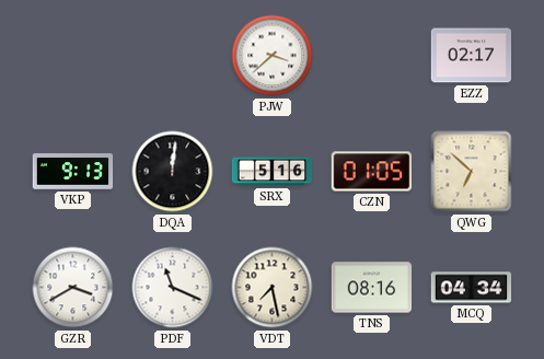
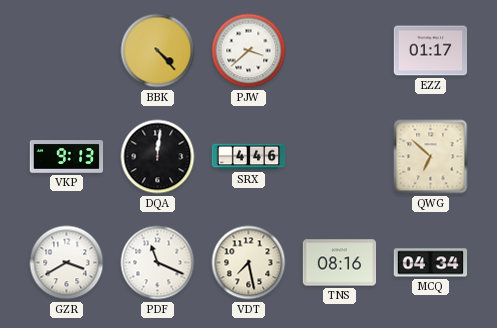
BBK: none -> 4:23 (158, 51)
EZZ: 02:17 -> 01:17 (431, 51)
SRX: 5:16 -> 4:46 (249, 157)
CZN: 01:05 -> none (372, 172)
